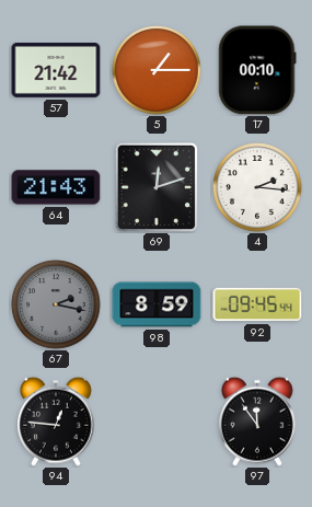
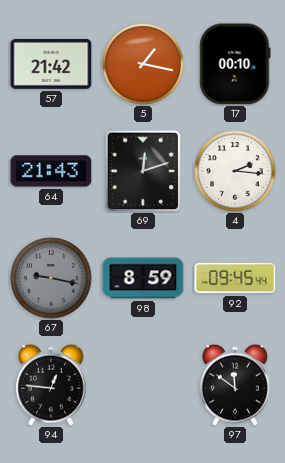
5: 1:15 -> 1:17 (143, 64)
67: 2:17 -> 9:17 (51, 278)
97: 11:54 -> 11:51 (236, 385)
